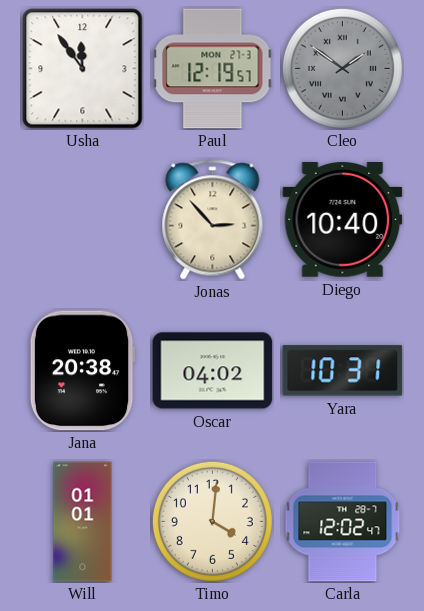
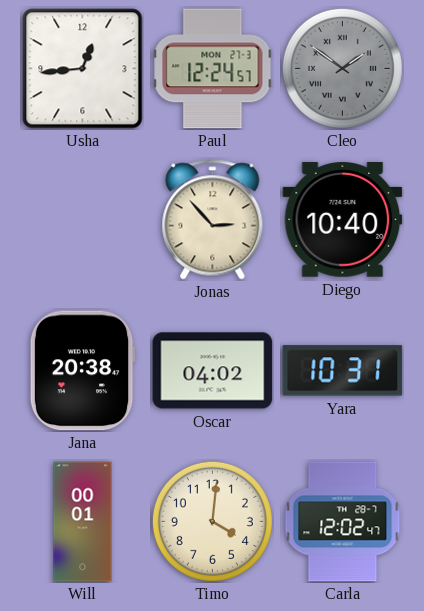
Usha: 11:54 -> 12:44 (83, 69)
Paul: 12:19 -> 12:24 (213, 69)
Will: 01:01 -> 00:01 (83, 522)
